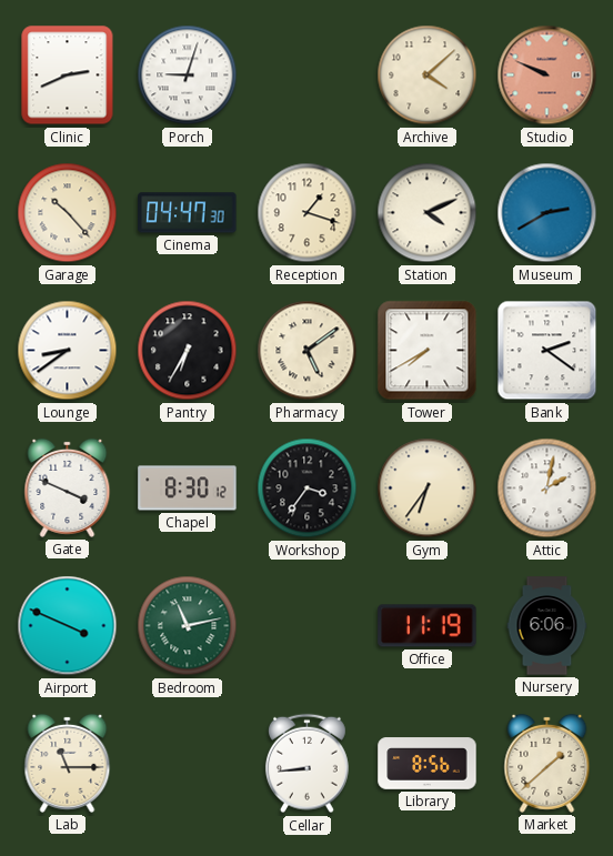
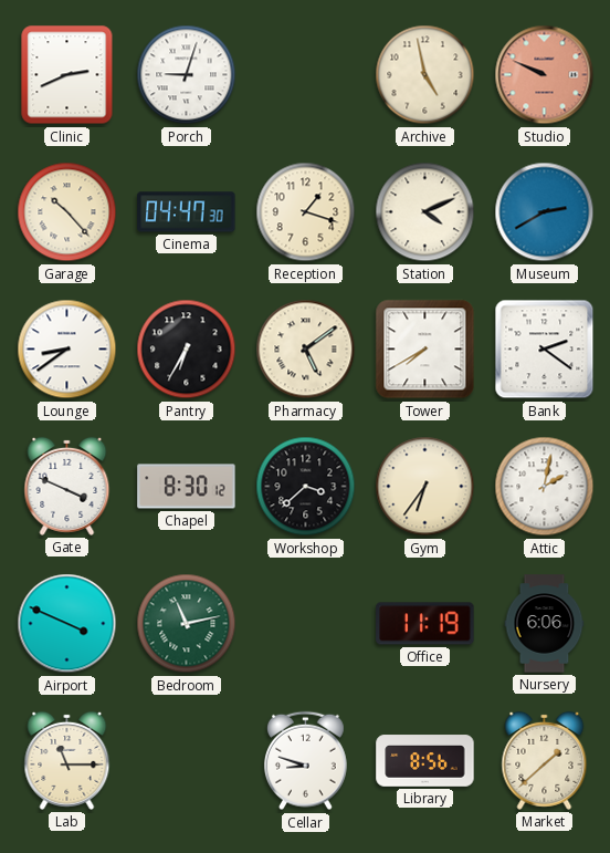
Archive: 4:08 -> 4:58 (425, 75)
Workshop: 3:36 -> 3:38 (306, 487)
Cellar: 8:44 -> 8:48 (306, 761)
